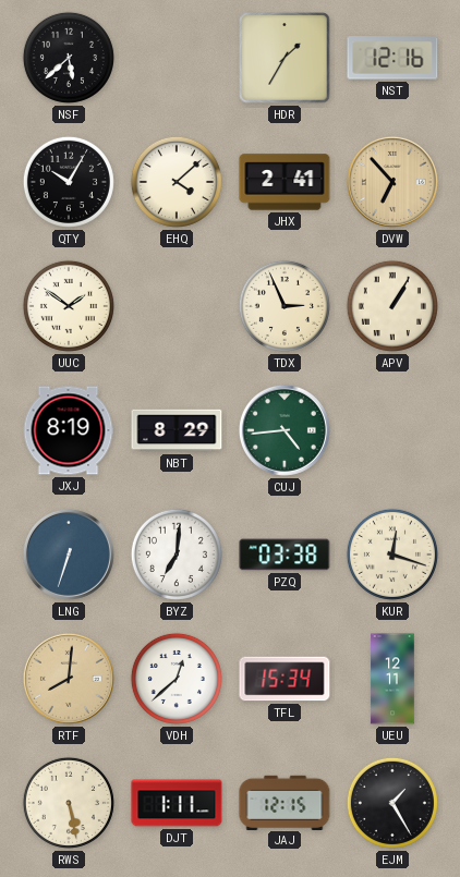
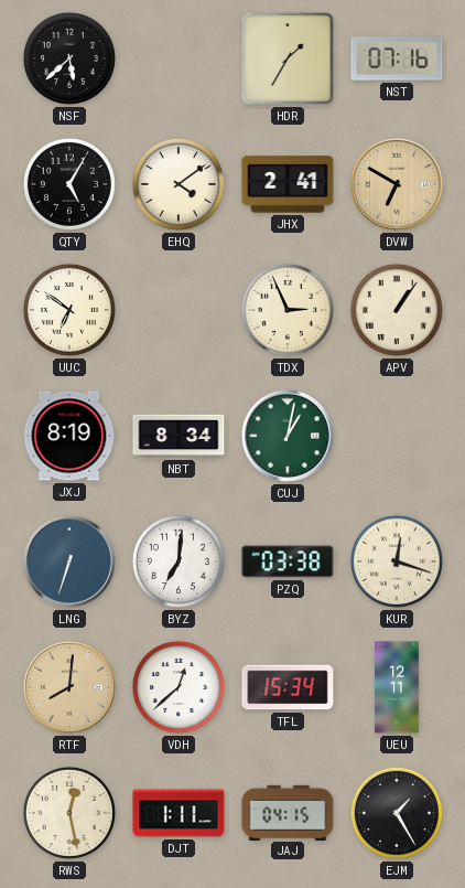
NST: 12:16 -> 07:16 (397, 58)
QTY: 10:05 -> 5:05 (69, 184)
EHQ: 4:08 -> 4:09 (179, 184)
DVW: 6:53 -> 6:50 (397, 184)
UUC: 1:51 -> 6:51 (69, 310)
APV: 1:05 -> 1:06 (397, 310)
NBT: 8:29 -> 8:34 (179, 436)
CUJ: 4:44 -> 1:02 (288, 436)
RWS: 5:28 -> 12:28 (69, 813)
JAJ: 12:15 -> 04:15 (288, 812)
